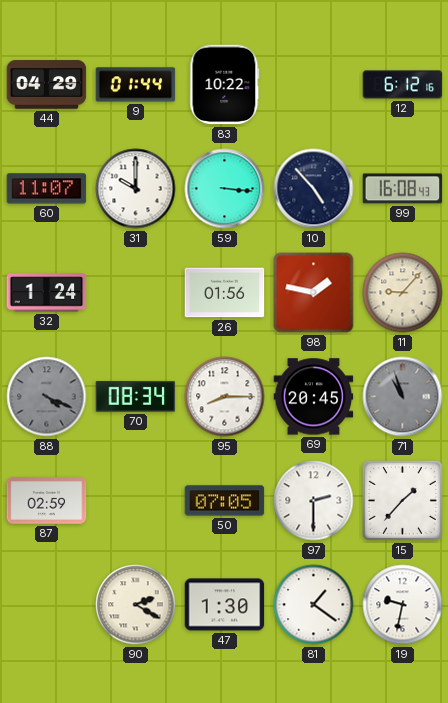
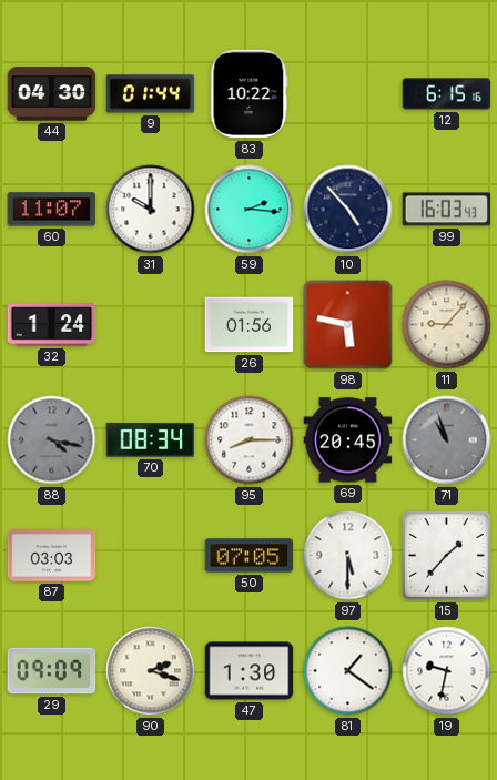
44: 04:29 -> 04:30 (52, 94)
12: 6:12 -> 6:15 (447, 94)
59: 3:16 -> 2:16 (250, 210)
99: 16:08 -> 16:03 (447, 210)
98: 1:47 -> 5:47 (348, 325)
88: 4:19 -> 4:17 (52, 440)
87: 02:59 -> 03:03 (52, 556)
97: 2:30 -> 5:30 (348, 556)
29: none -> 09:09 (52, 671)
90: 2:20 -> 2:18 (151, 671)
